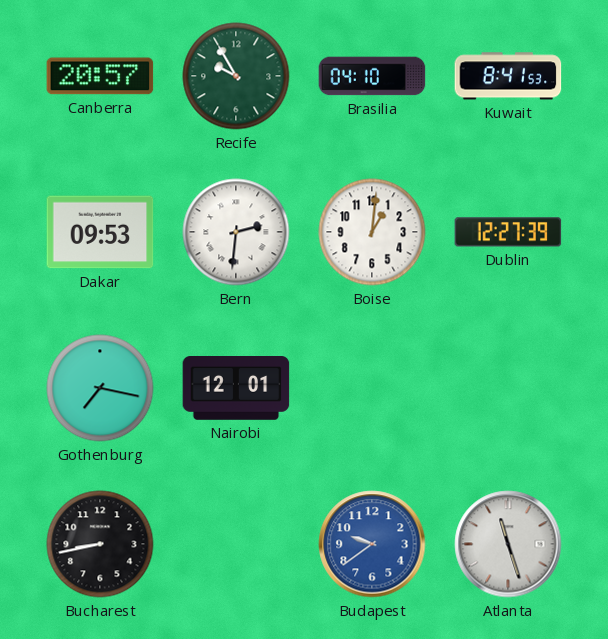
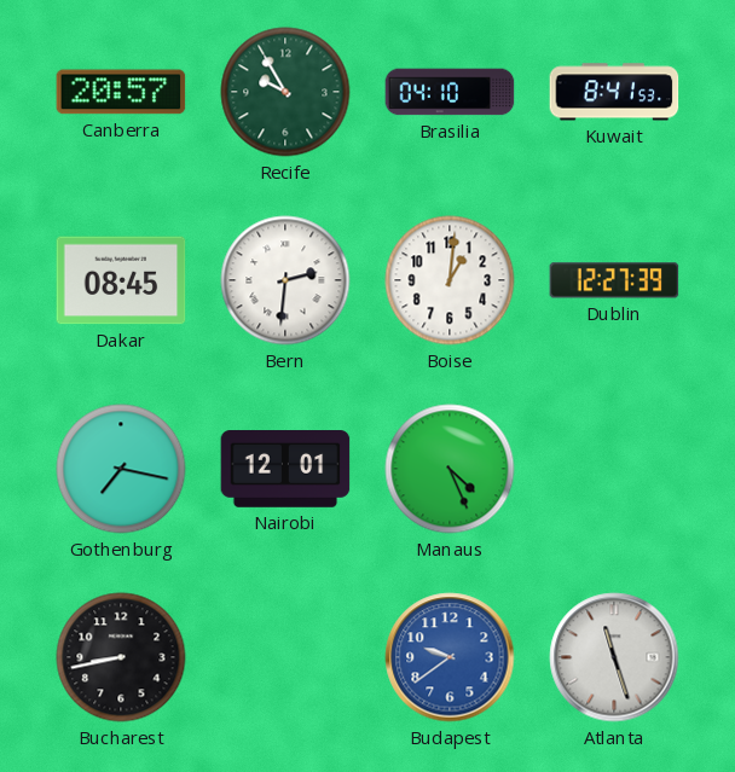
Dakar: 09:53 -> 08:45 (121, 280)
Manaus: none -> 4:26 (450, 469)
